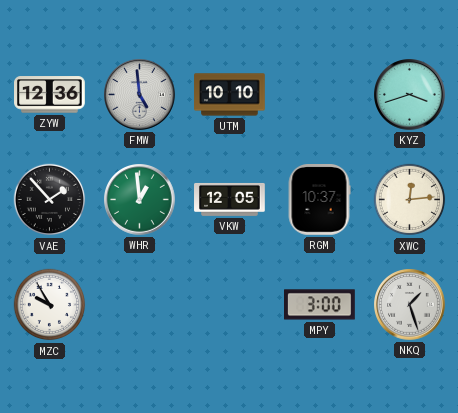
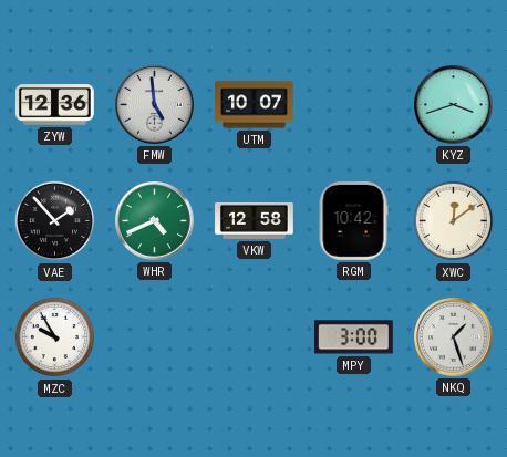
UTM: 10:10 -> 10:07 (255, 105)
WHR: 12:59 -> 4:41 (155, 221)
VKW: 12:05 -> 12:58 (255, 220)
RGM: 10:37 -> 10:42 (353, 221)
XWC: 12:14 -> 12:09 (454, 221)
